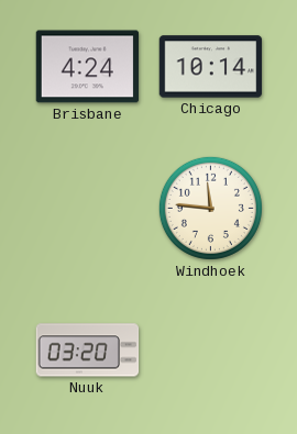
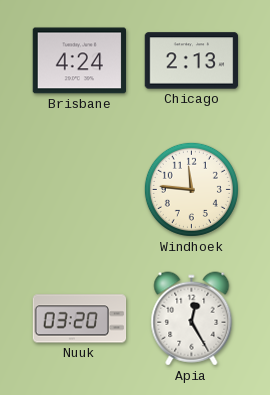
Chicago: 10:14 -> 2:13 (192, 61)
Apia: none -> 12:25 (192, 319)
